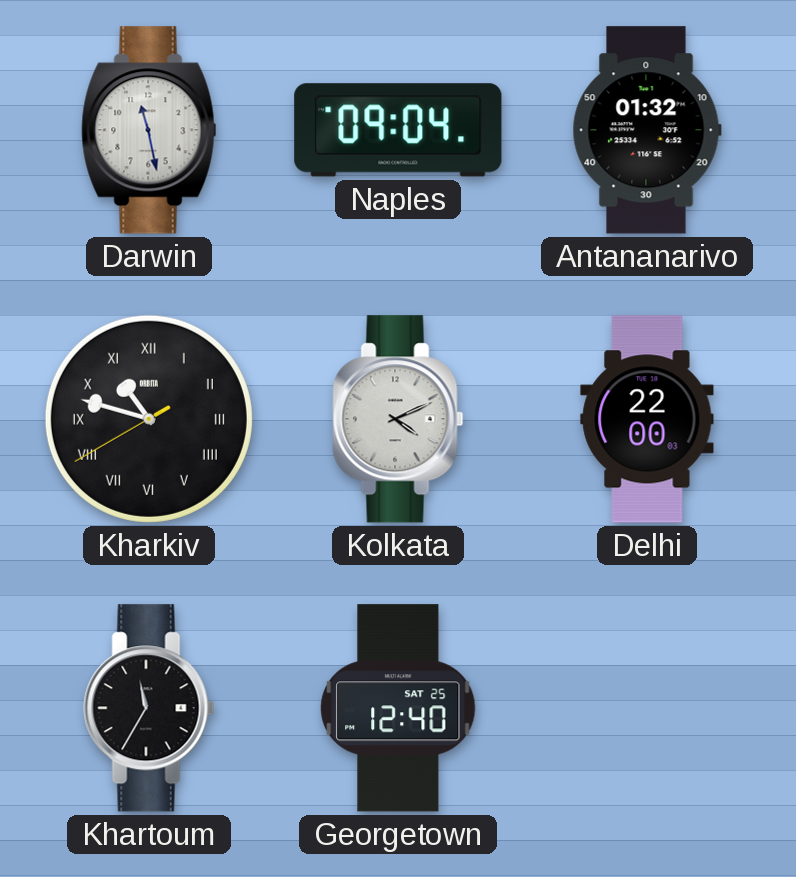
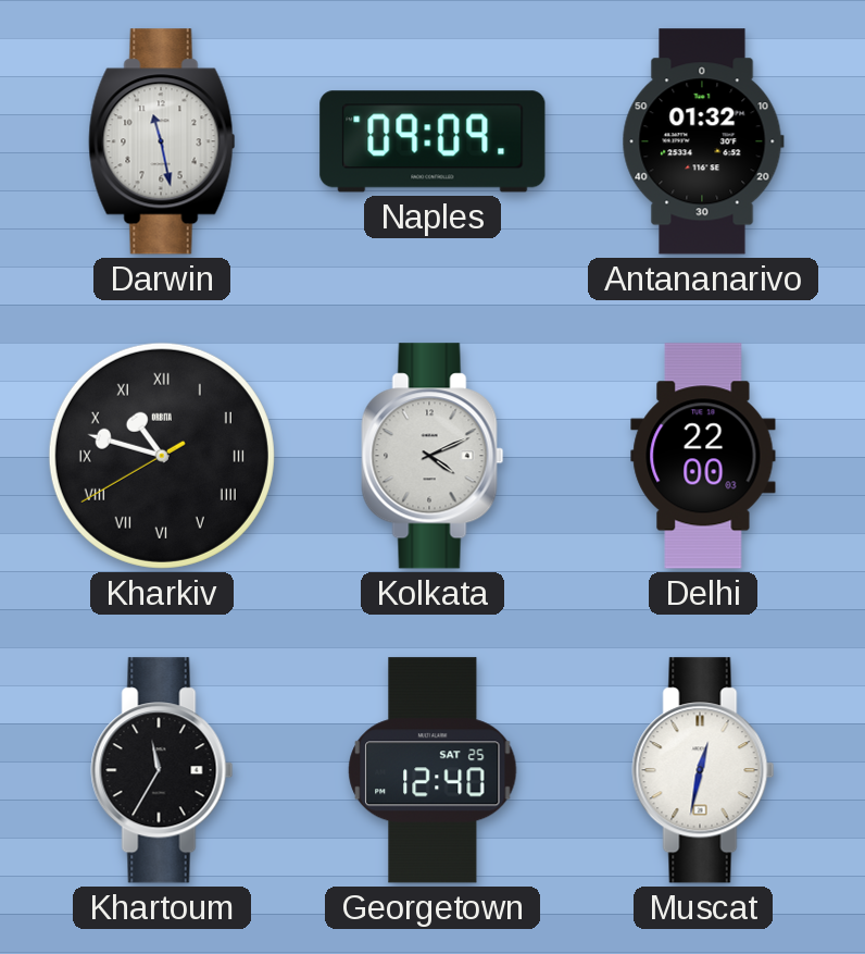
Naples: 09:04 -> 09:09 (432, 141)
Muscat: none -> 12:32 (703, 770)
